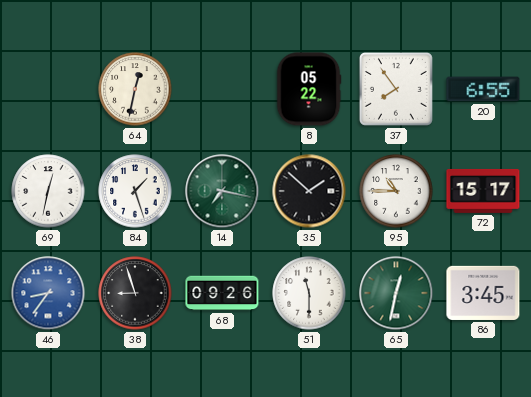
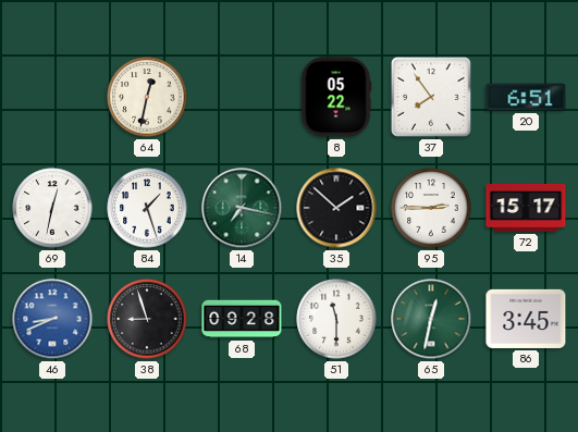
20: 6:55 -> 6:51 (526, 97)
95: 10:45 -> 2:45 (431, 208)
46: 8:36 -> 8:41 (52, 319)
68: 09:26 -> 09:28 (242, 319)
